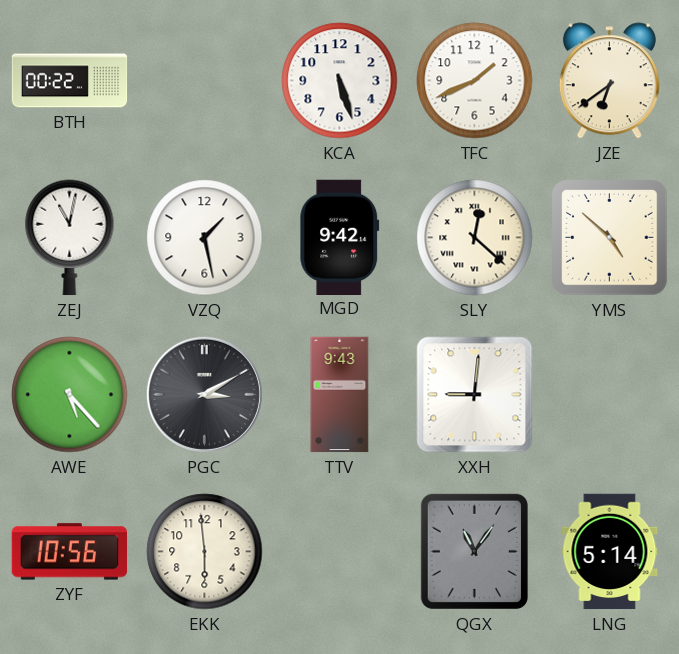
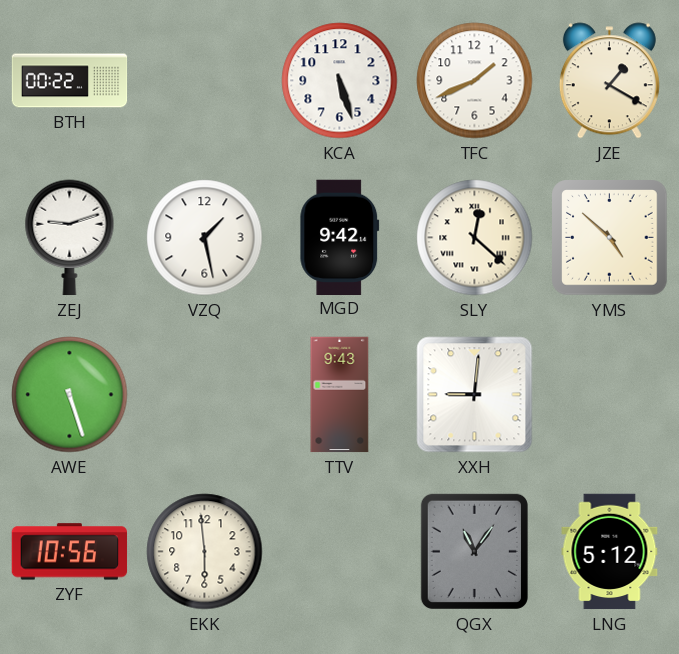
JZE: 6:39 -> 1:20 (609, 81)
ZEJ: 11:02 -> 9:12 (70, 238)
AWE: 5:23 -> 5:27 (70, 395)
PGC: 3:10 -> none (204, 394)
LNG: 5:14 -> 5:12 (610, 552)
